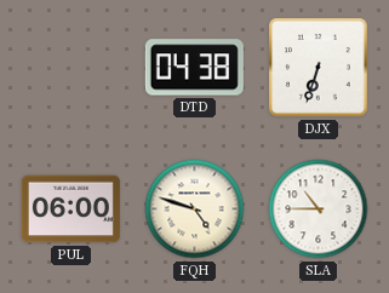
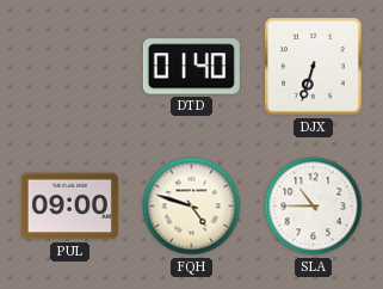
DTD: 04:38 -> 01:40 (191, 67)
PUL: 06:00 -> 09:00 (69, 207)
